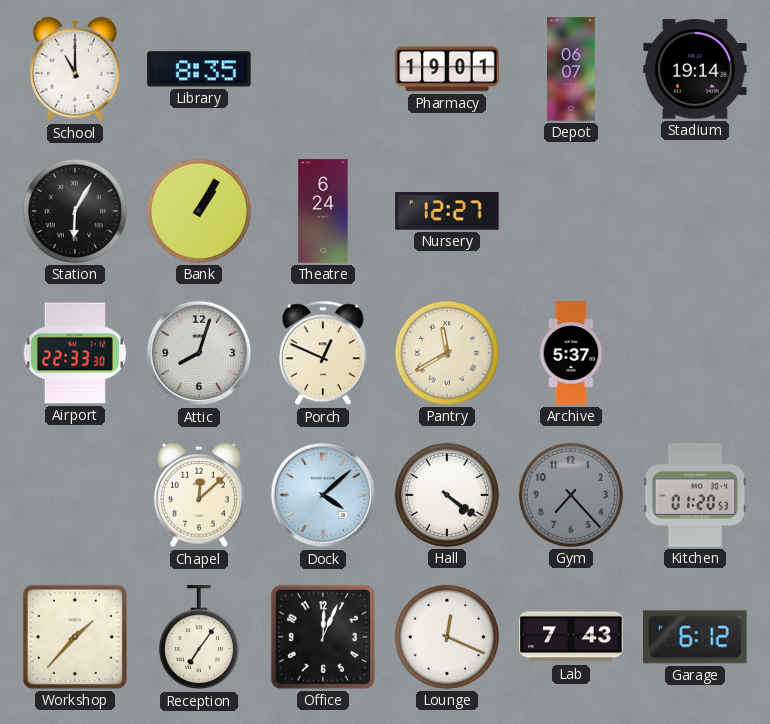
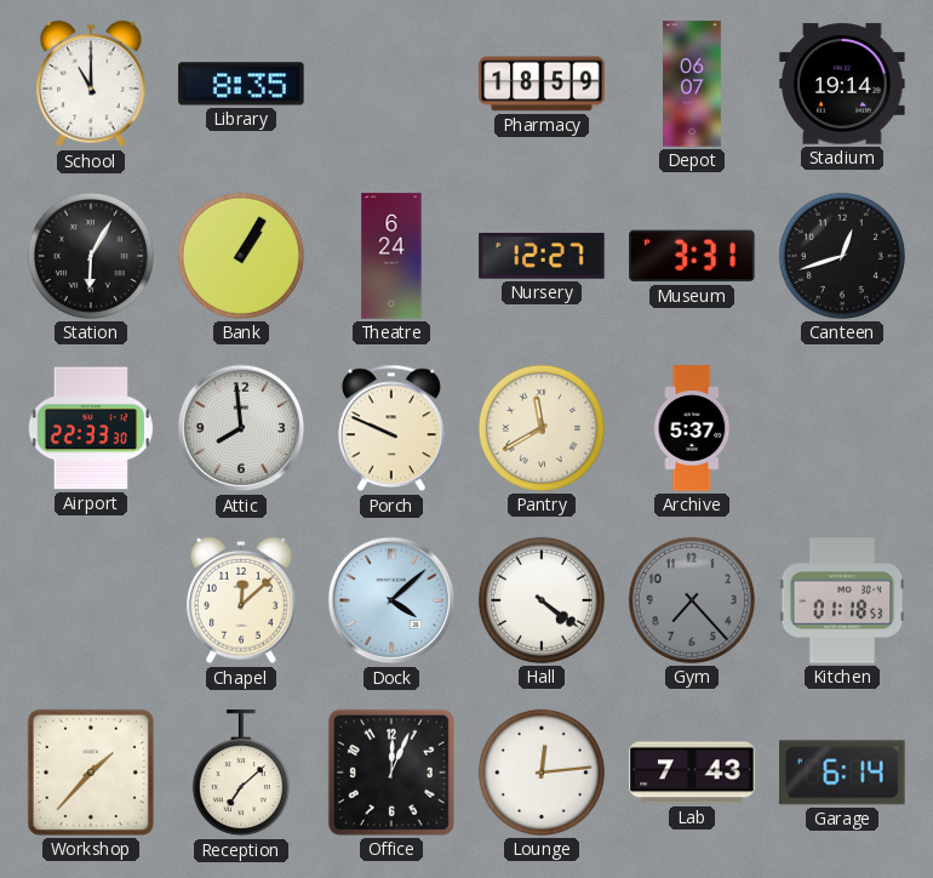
Pharmacy: 19:01 -> 18:59 (542, 84)
Museum: none -> 3:31 (692, 256)
Canteen: none -> 12:42 (842, 256)
Attic: 8:03 -> 7:59 (241, 428)
Porch: 12:49 -> 9:49 (391, 428)
Kitchen: 01:20 -> 01:18 (842, 600)
Reception: 7:06 -> 7:08 (241, 774)
Lounge: 12:19 -> 12:14 (542, 772)
Garage: 6:12 -> 6:14 (842, 772)
